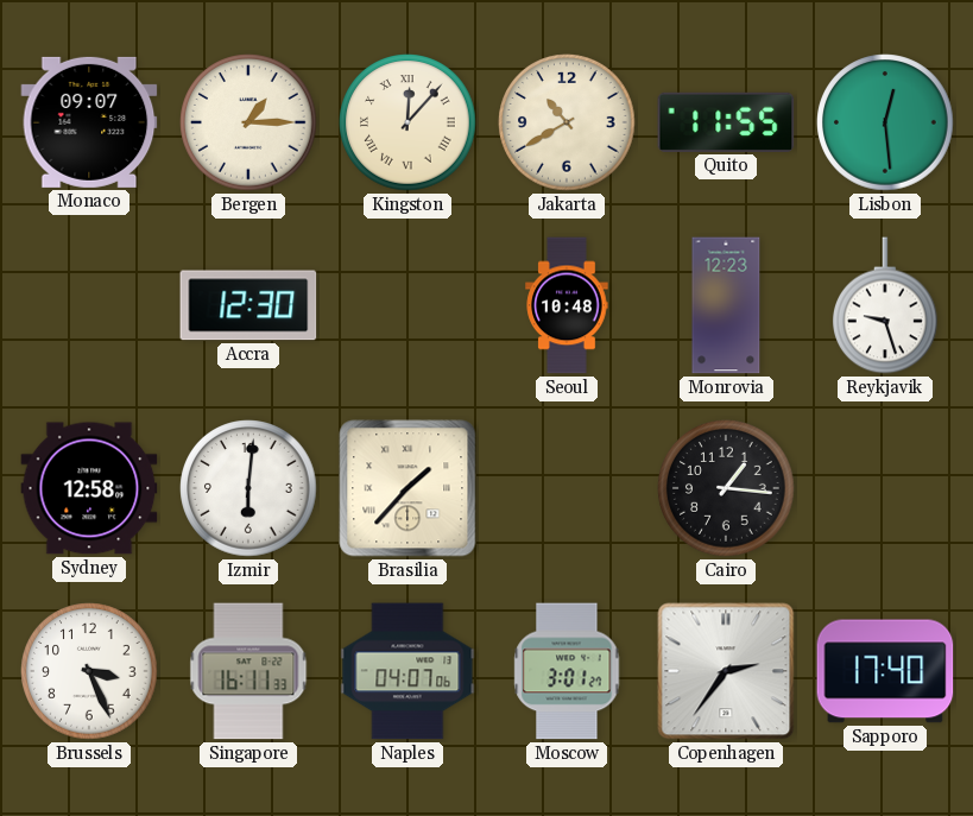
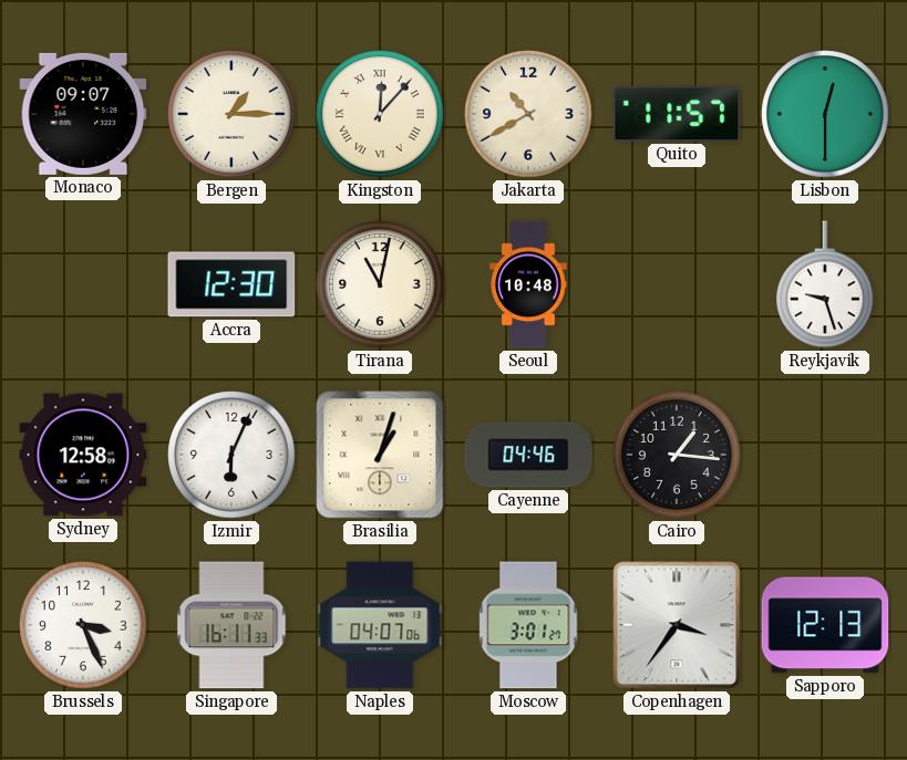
Quito: 11:55 -> 11:57 (677, 114)
Lisbon: 12:29 -> 12:30 (825, 114)
Tirana: none -> 11:02 (380, 284)
Monrovia: 12:23 -> none (726, 305)
Izmir: 6:01 -> 6:04 (231, 455)
Brasilia: 1:37 -> 1:03 (380, 455)
Cayenne: none -> 04:46 (528, 455)
Copenhagen: 2:36 -> 3:36 (677, 625)
Sapporo: 17:40 -> 12:13 (825, 625)
